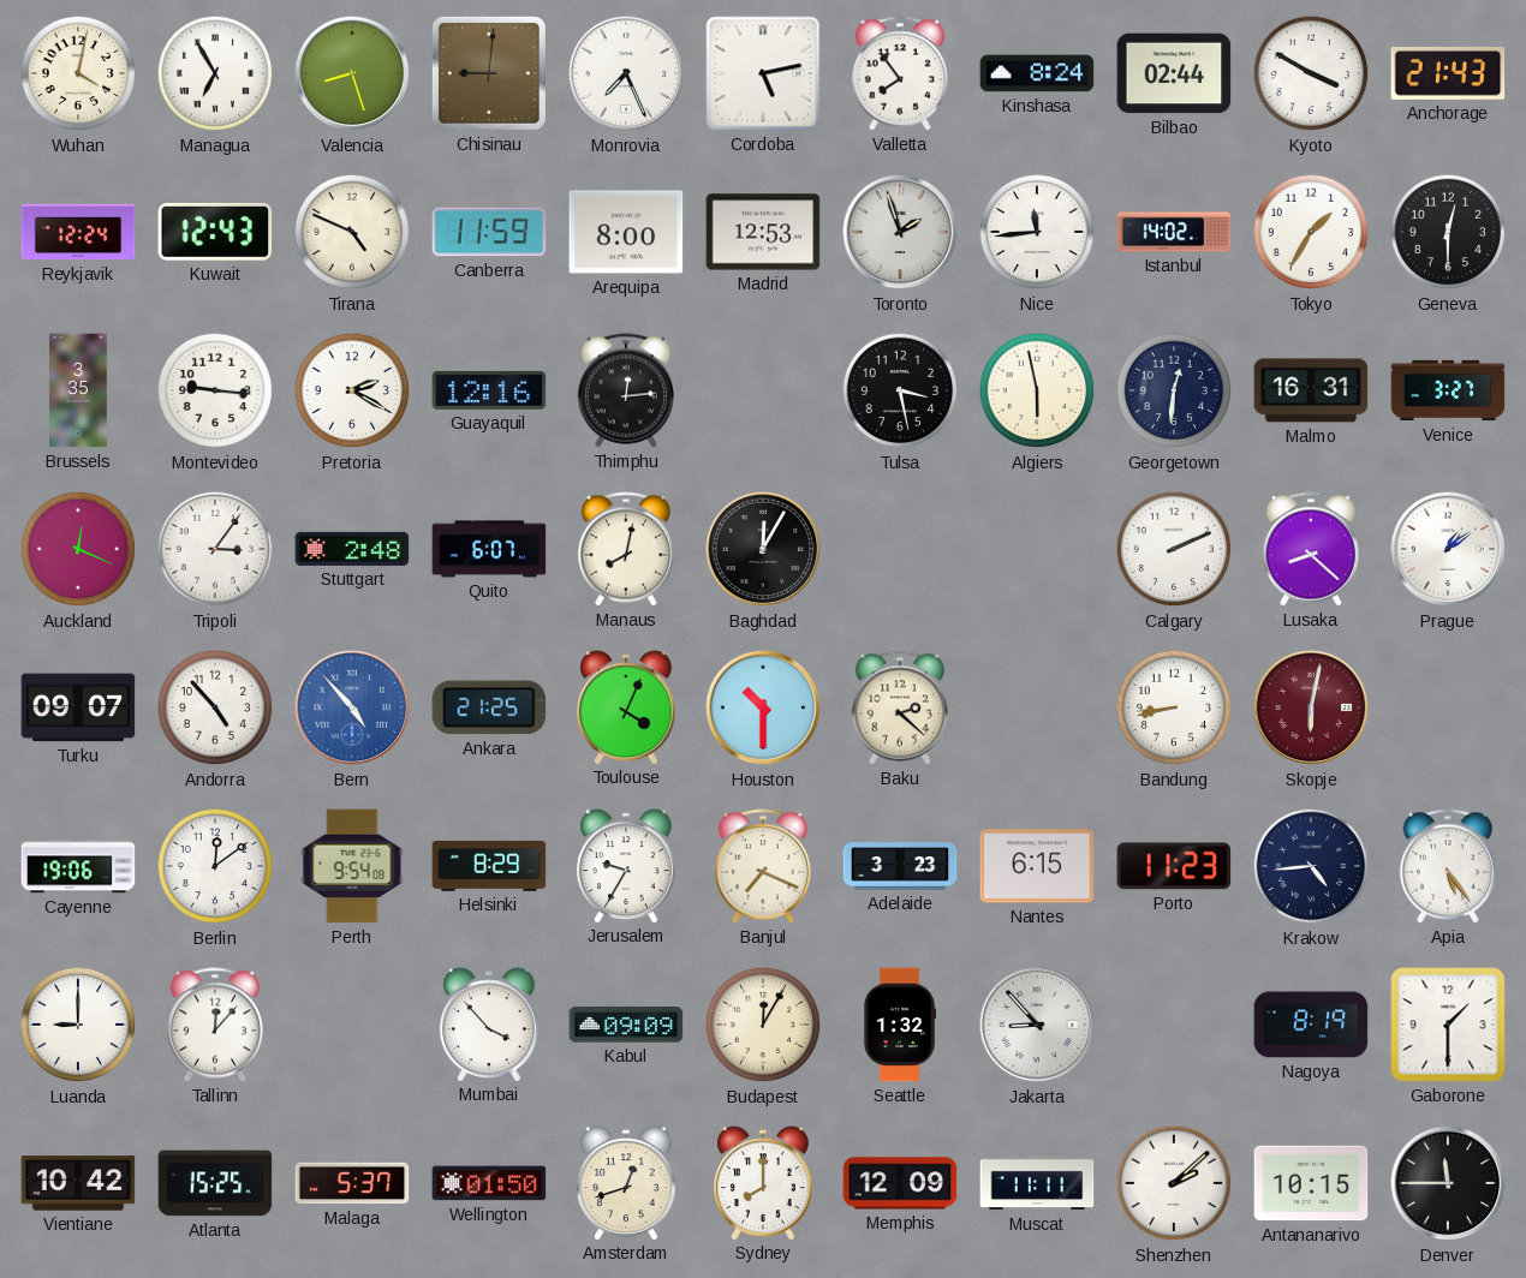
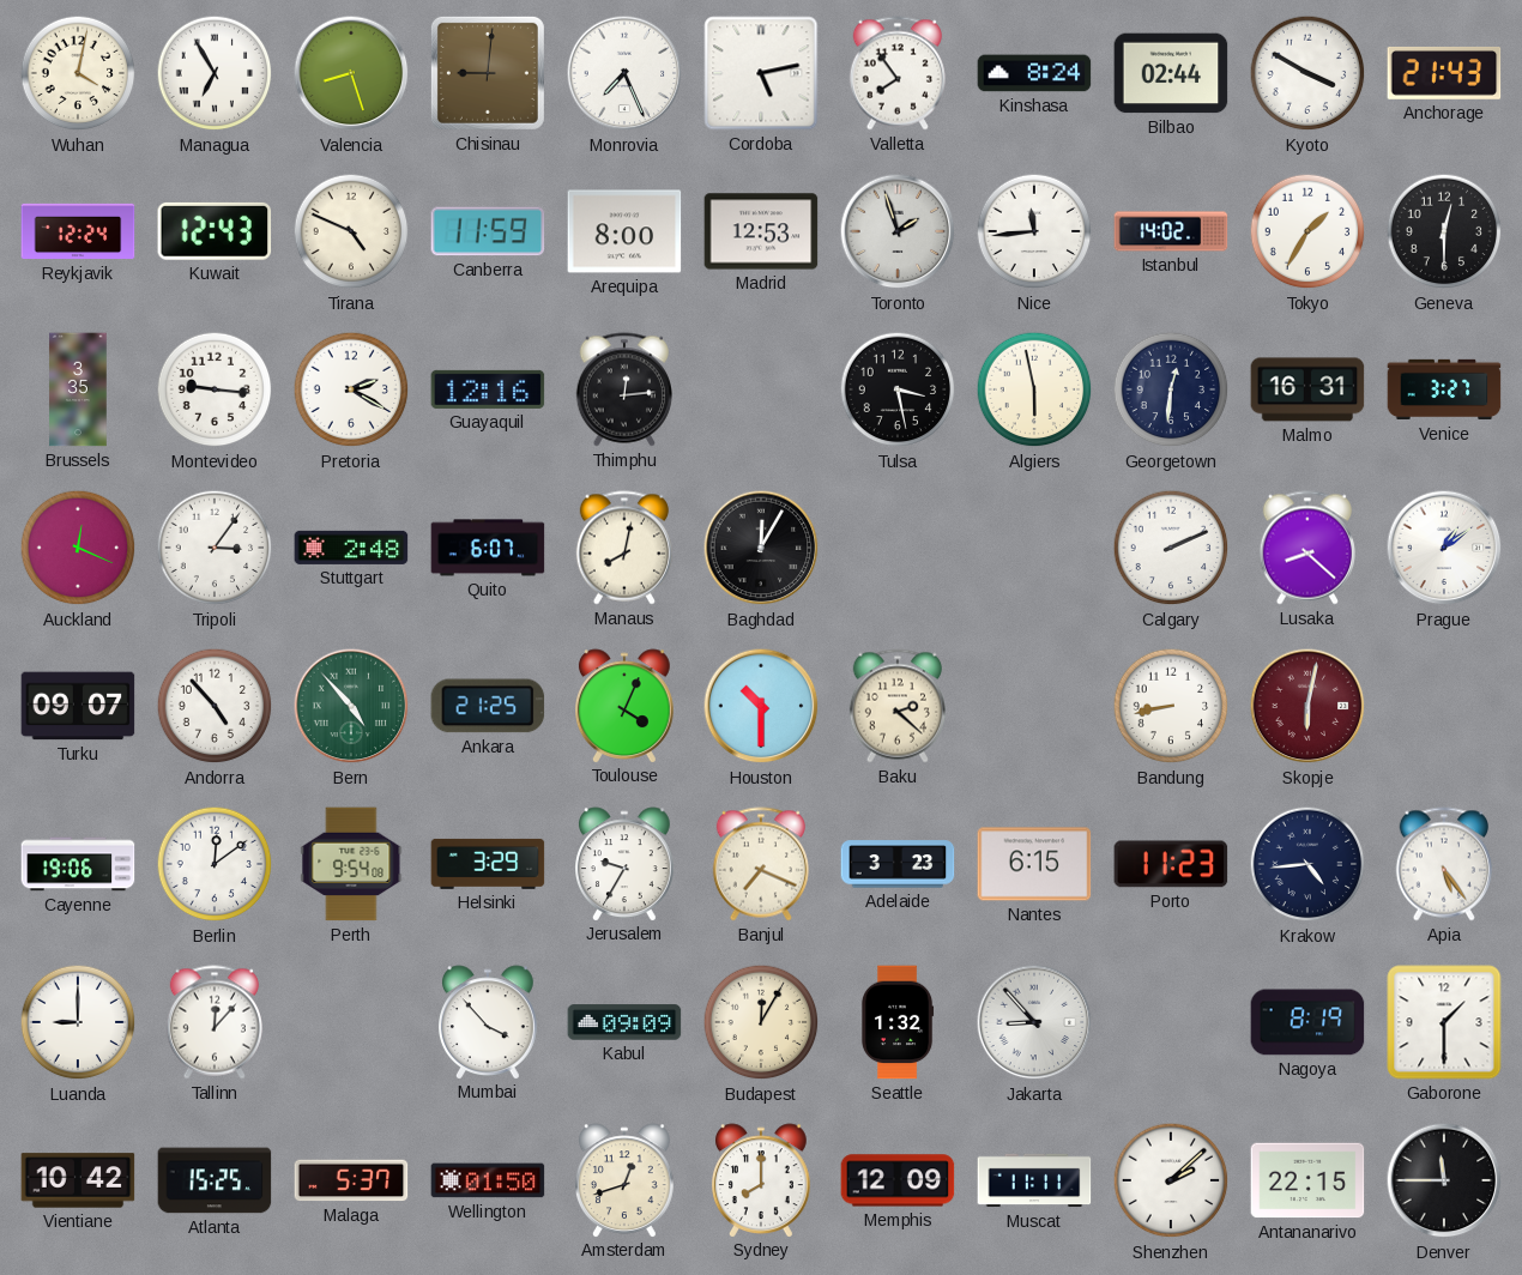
Bern dial: blue -> green (351, 706)
Helsinki: 8:29 -> 3:29 (488, 864)
Antananarivo: 10:15 -> 22:15 (1307, 1180)
